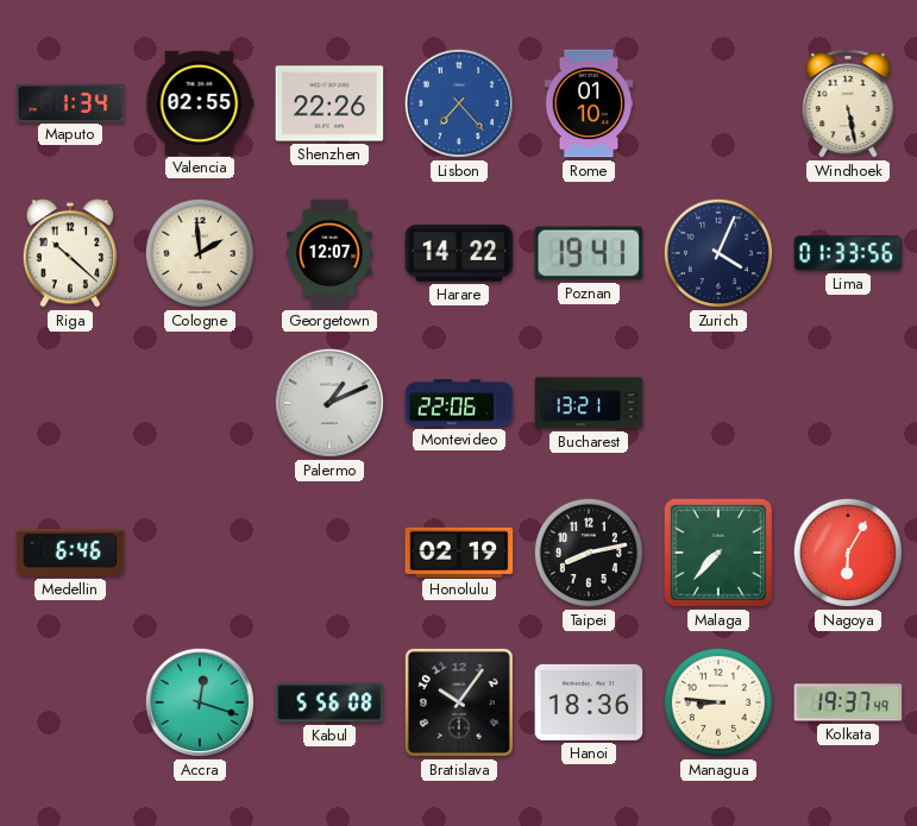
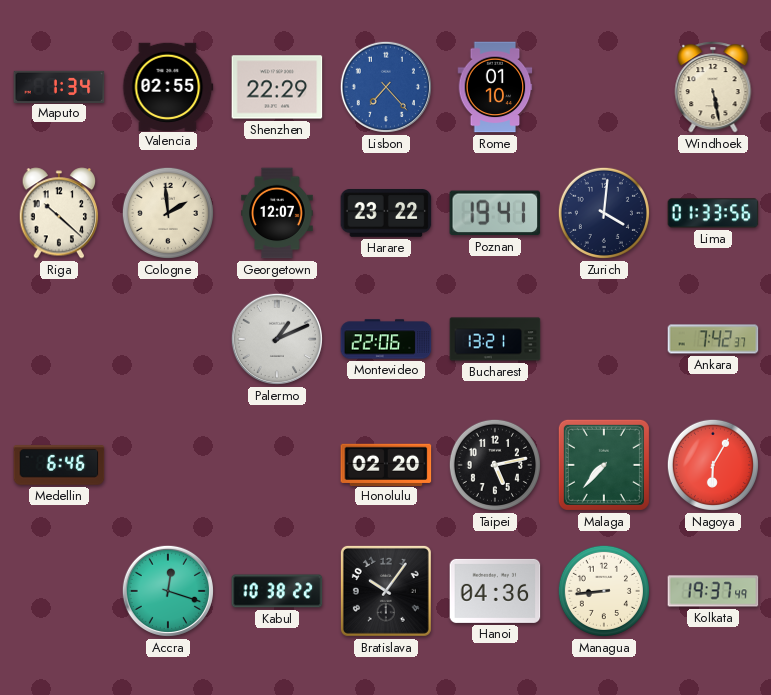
Shenzhen: 22:26 -> 22:29 (277, 87)
Harare: 14:22 -> 23:22 (386, 214)
Zurich: 4:04 -> 4:01 (604, 213)
Ankara: none -> 7:42 (713, 339)
Honolulu: 02:19 -> 02:20 (386, 464)
Taipei: 8:13 -> 5:13 (495, 465)
Kabul: 5:56 -> 10:38 (277, 591)
Hanoi: 18:36 -> 04:36 (495, 591)
Managua: 8:46 -> 8:44 (604, 591)
